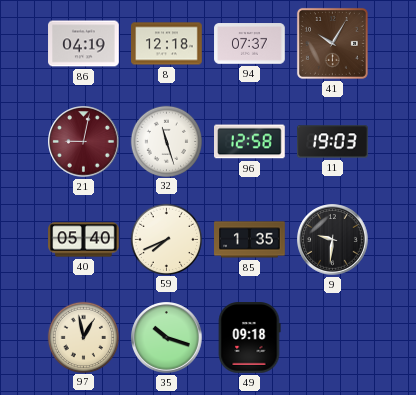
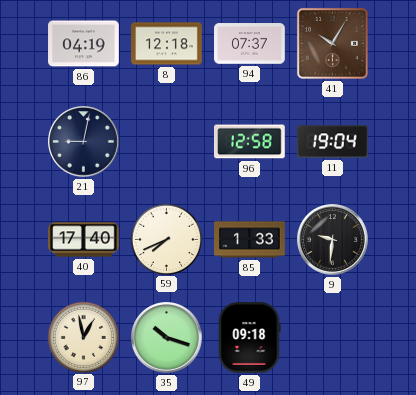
21 dial: burgundy -> navy (84, 142)
32: 11:27 -> none (166, 141)
11: 19:03 -> 19:04 (333, 142)
40: 05:40 -> 17:40 (84, 240)
85: 1:35 -> 1:33 (250, 240)
